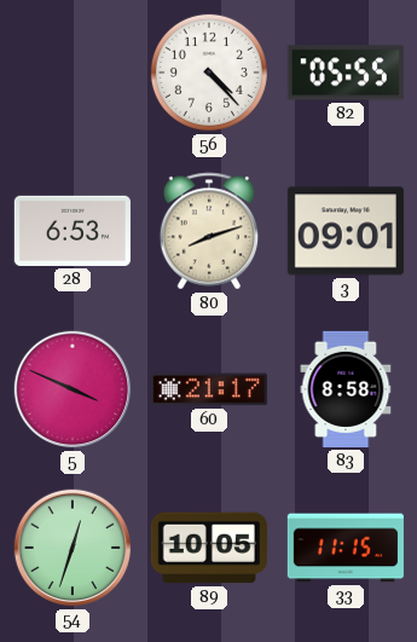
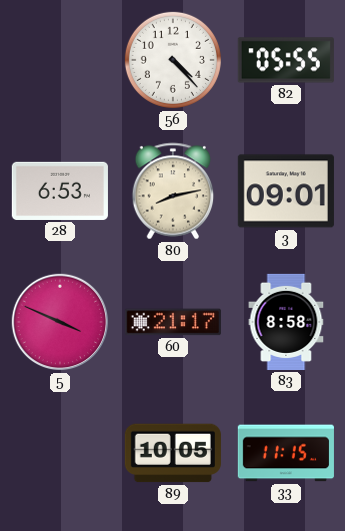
80: 8:12 -> 8:13 (173, 191)
54: 12:33 -> none (73, 548)
